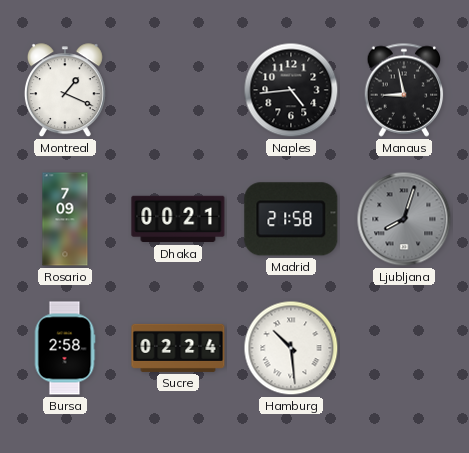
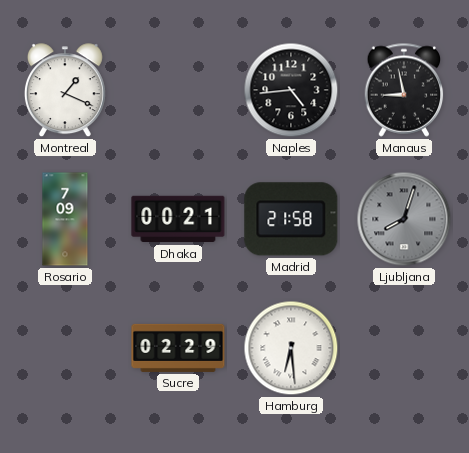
Bursa: 2:58 -> none (65, 348)
Sucre: 02:24 -> 02:29 (178, 348)
Hamburg: 10:29 -> 6:29 (291, 348)
